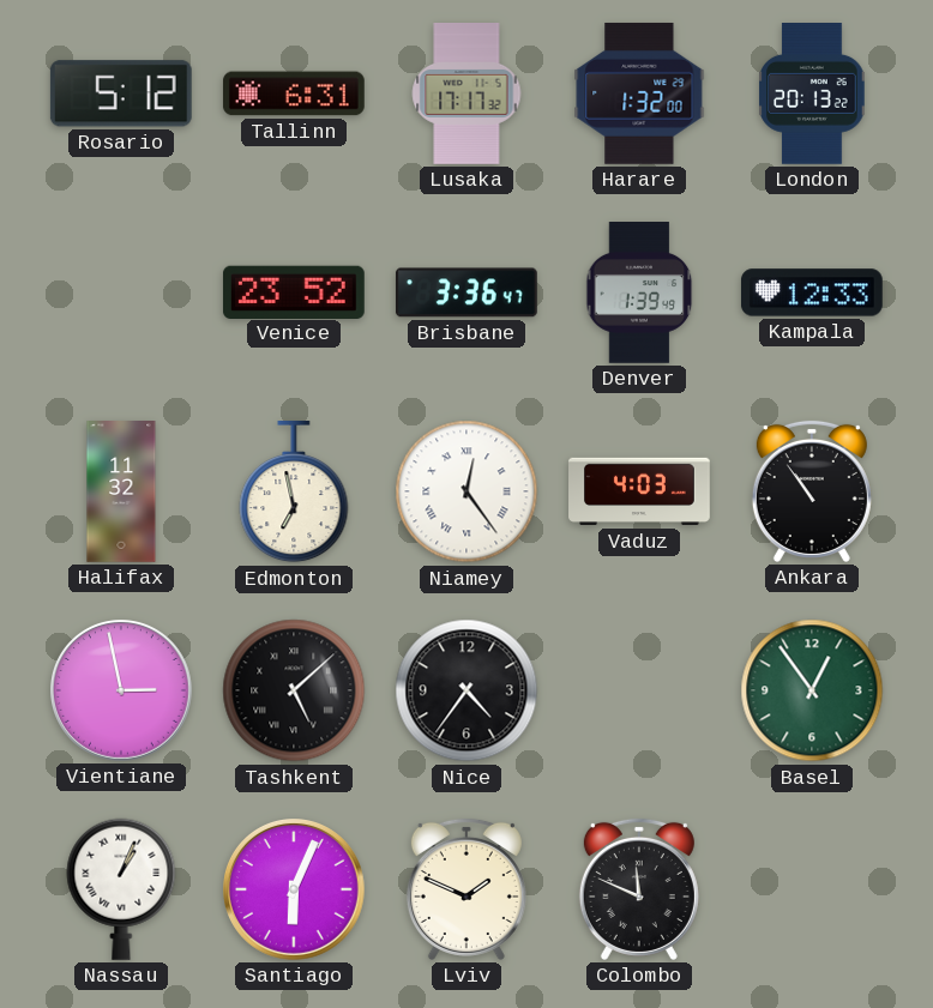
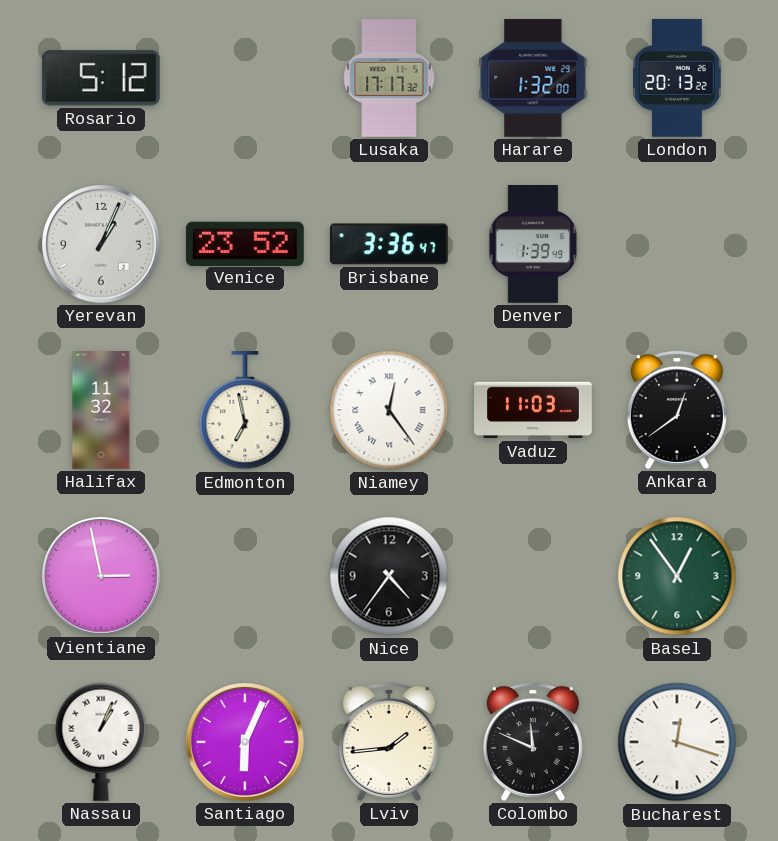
Tallinn: 6:31 -> none (294, 93)
Yerevan: none -> 1:04 (102, 245)
Kampala: 12:33 -> none (812, 292)
Vaduz: 4:03 -> 11:03 (533, 410)
Ankara: 10:54 -> 12:39 (677, 410)
Tashkent: 5:08 -> none (294, 690)
Lviv: 1:49 -> 1:44 (389, 742)
Bucharest: none -> 12:18 (677, 742)
